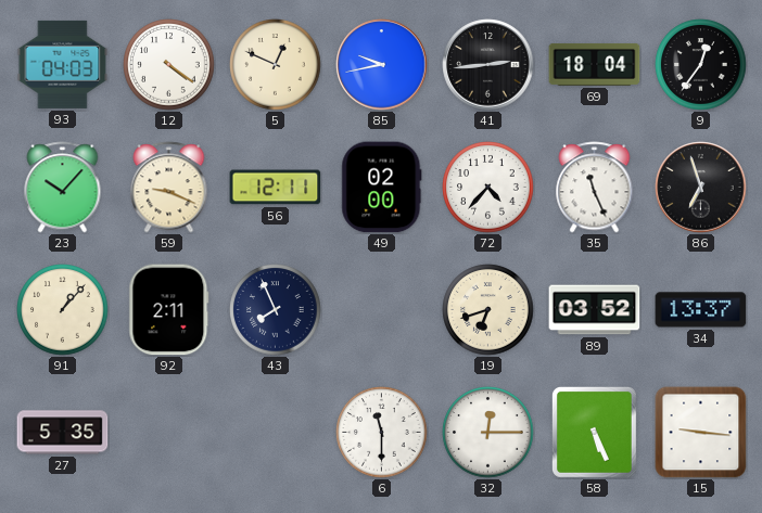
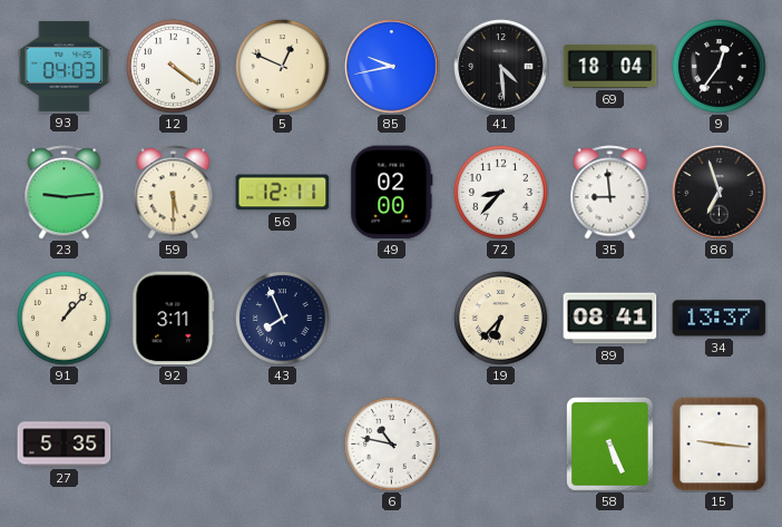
41: 2:44 -> 4:29 (501, 67)
23: 10:07 -> 9:14 (65, 193)
59: 9:19 -> 5:30 (174, 193)
72: 4:37 -> 8:37 (501, 193)
35: 11:26 -> 8:59 (610, 193)
92: 2:11 -> 3:11 (174, 319)
19: 6:42 -> 6:37 (501, 319)
89: 03:52 -> 08:41 (610, 319)
6: 11:30 -> 10:47 (392, 445)
32: 12:15 -> none (488, 433)
